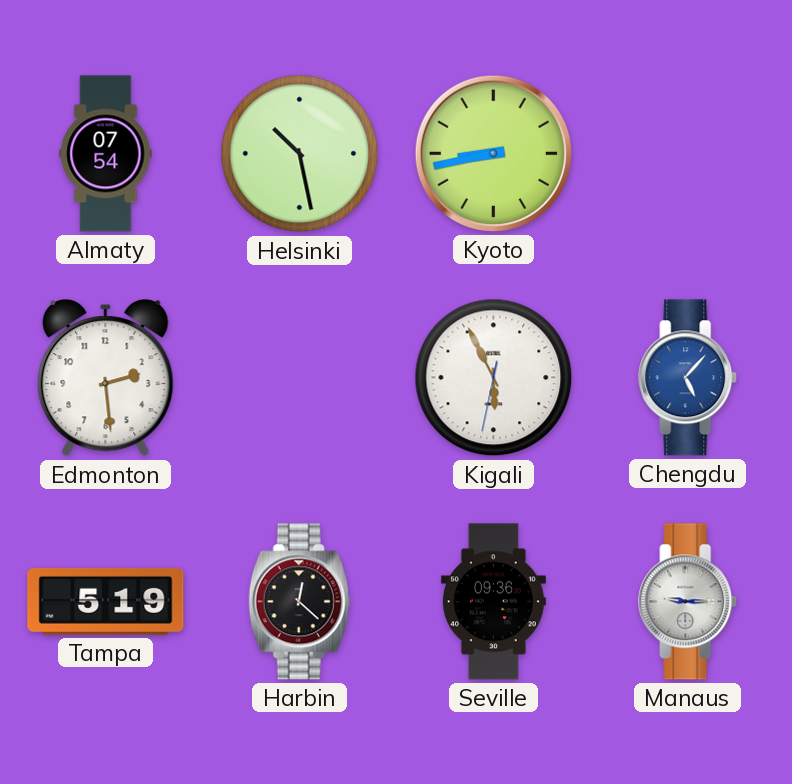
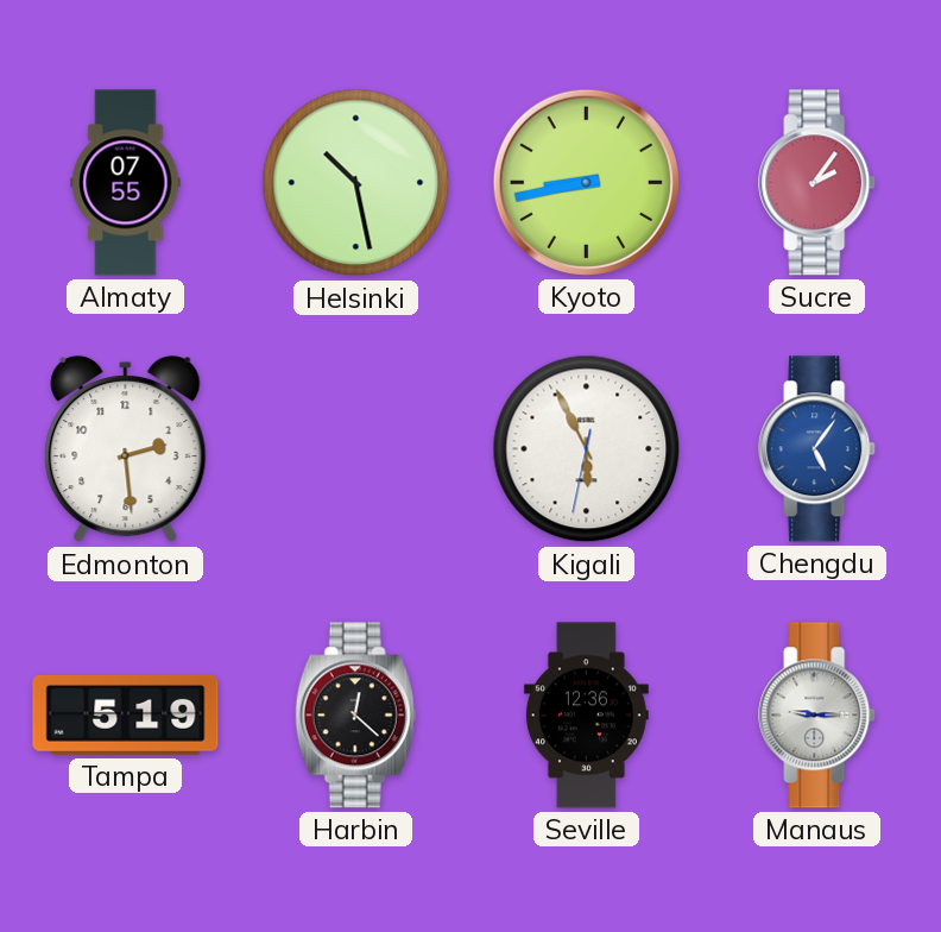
Almaty: 07:54 -> 07:55 (126, 183)
Sucre: none -> 2:06 (817, 183)
Chengdu: 5:07 -> 5:06 (817, 449)
Seville: 09:36 -> 12:36 (586, 716)
